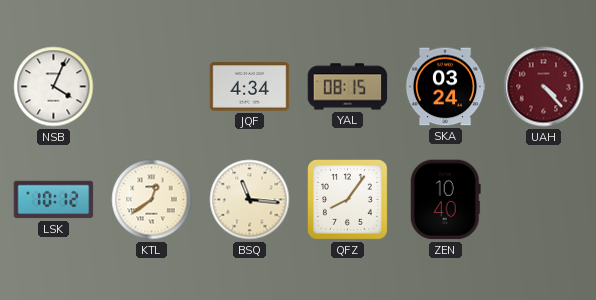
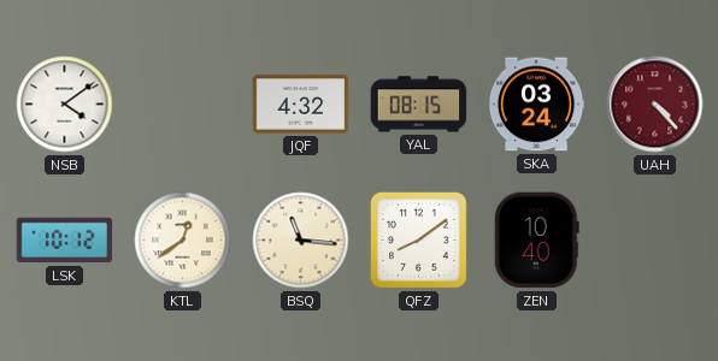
NSB: 4:04 -> 4:09 (65, 105)
JQF: 4:34 -> 4:32 (301, 105)
QFZ: 8:06 -> 8:09 (419, 241)
